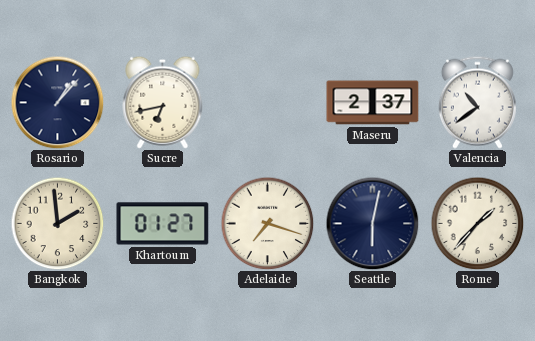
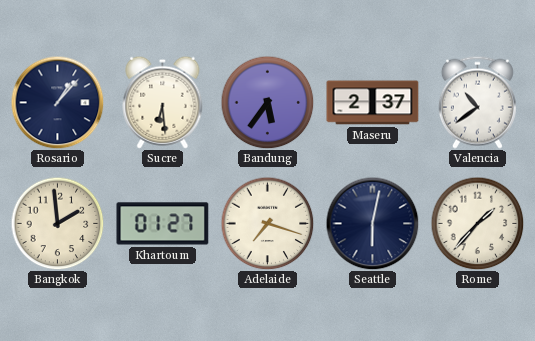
Sucre: 6:43 -> 6:29 (163, 102)
Bandung: none -> 5:36 (267, 102)
